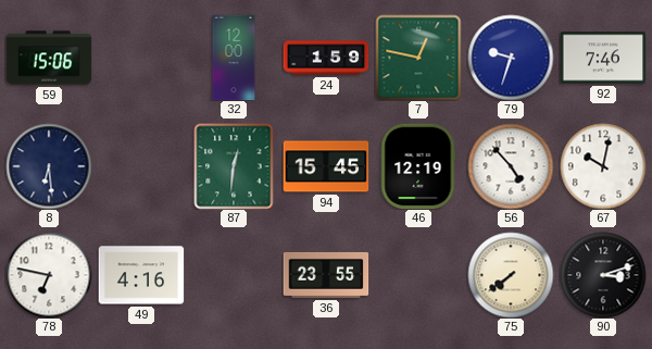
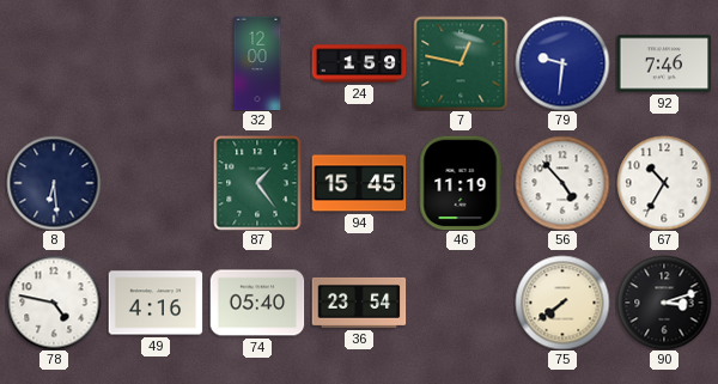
59: 15:06 -> none (49, 58)
79: 9:33 -> 9:31 (562, 63)
87: 12:31 -> 1:24 (257, 183)
46: 12:19 -> 11:19 (461, 183)
67: 10:02 -> 10:35 (664, 183)
78: 6:47 -> 4:47 (54, 303)
74: none -> 05:40 (257, 303)
36: 23:55 -> 23:54 (359, 303)
